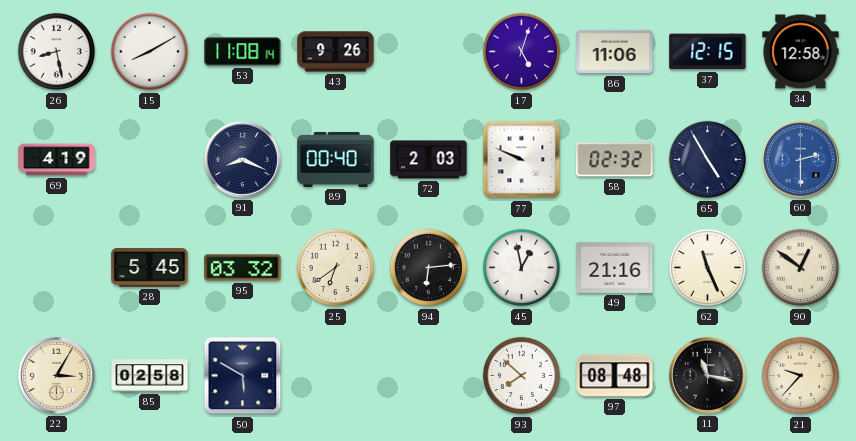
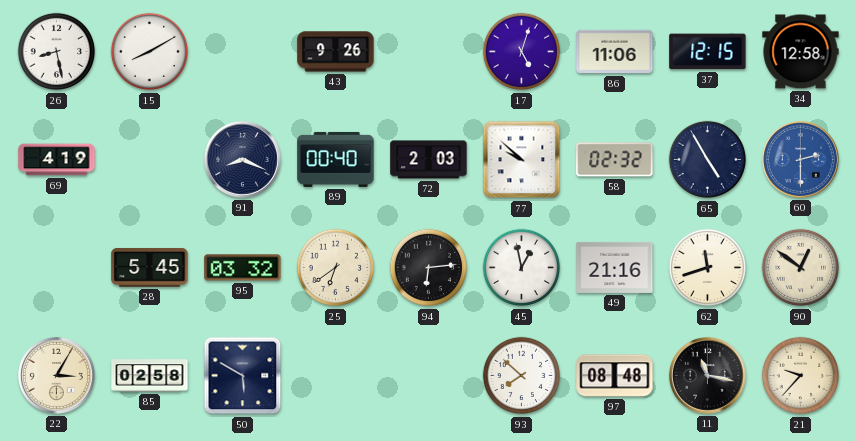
53: 11:08 -> none (243, 52)
77: 9:49 -> 9:52 (522, 160)
62: 11:26 -> 11:42 (708, 268)
